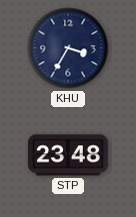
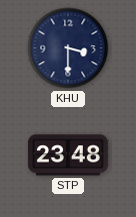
KHU: 3:35 -> 3:30 (68, 48)
